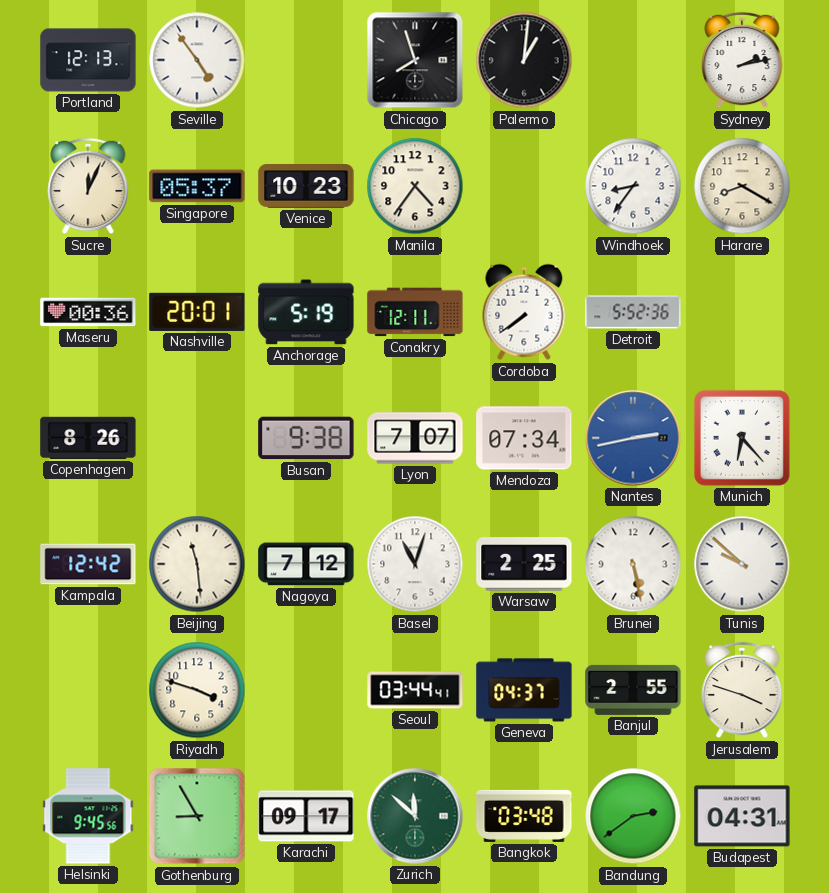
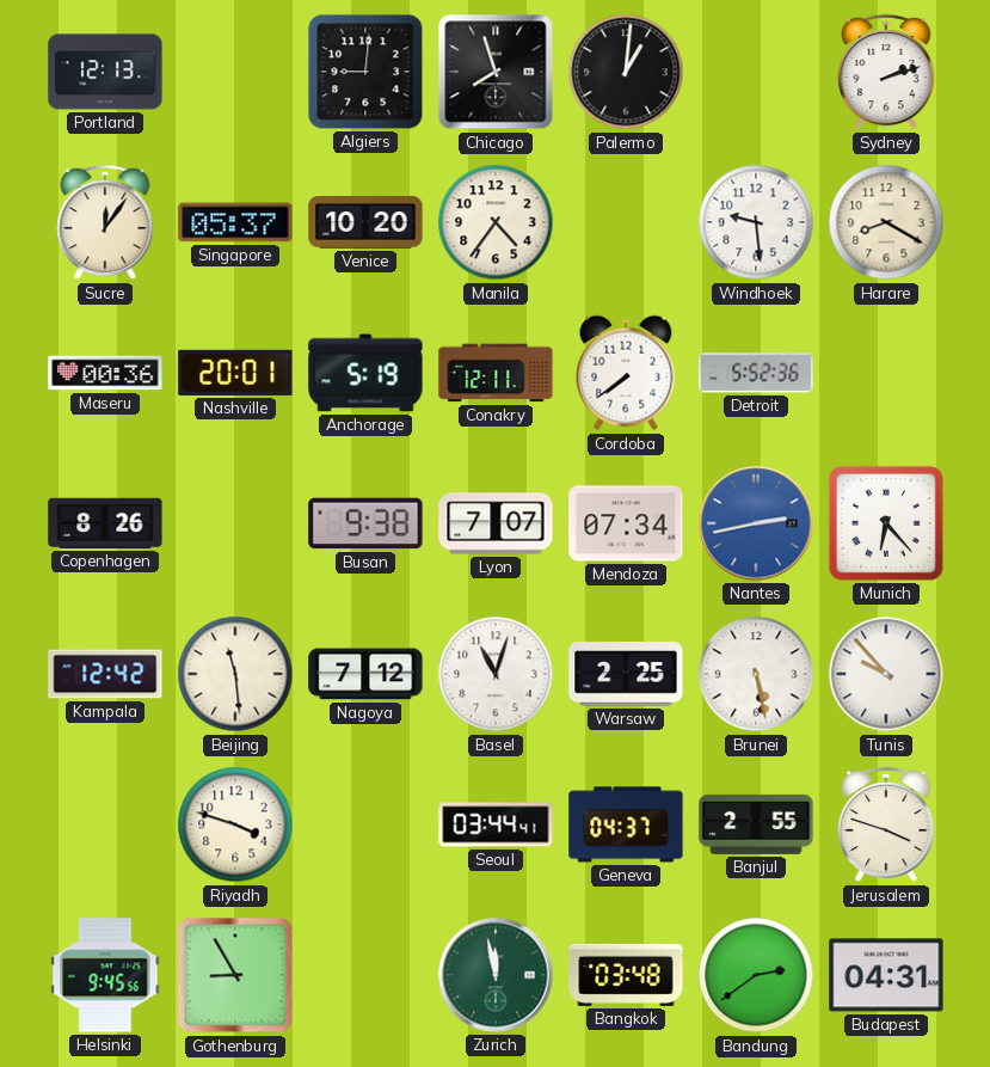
Seville: 4:54 -> none (197, 60)
Algiers: none -> 9:01 (365, 72)
Sydney: 2:13 -> 2:12 (886, 72)
Sucre: 12:04 -> 12:06 (105, 222)
Venice: 10:23 -> 10:20 (365, 222)
Windhoek: 8:36 -> 9:29 (756, 222)
Tunis: 9:52 -> 9:53 (886, 674)
Karachi: 09:17 -> none (306, 816)
Zurich: 11:52 -> 11:58 (496, 975)
